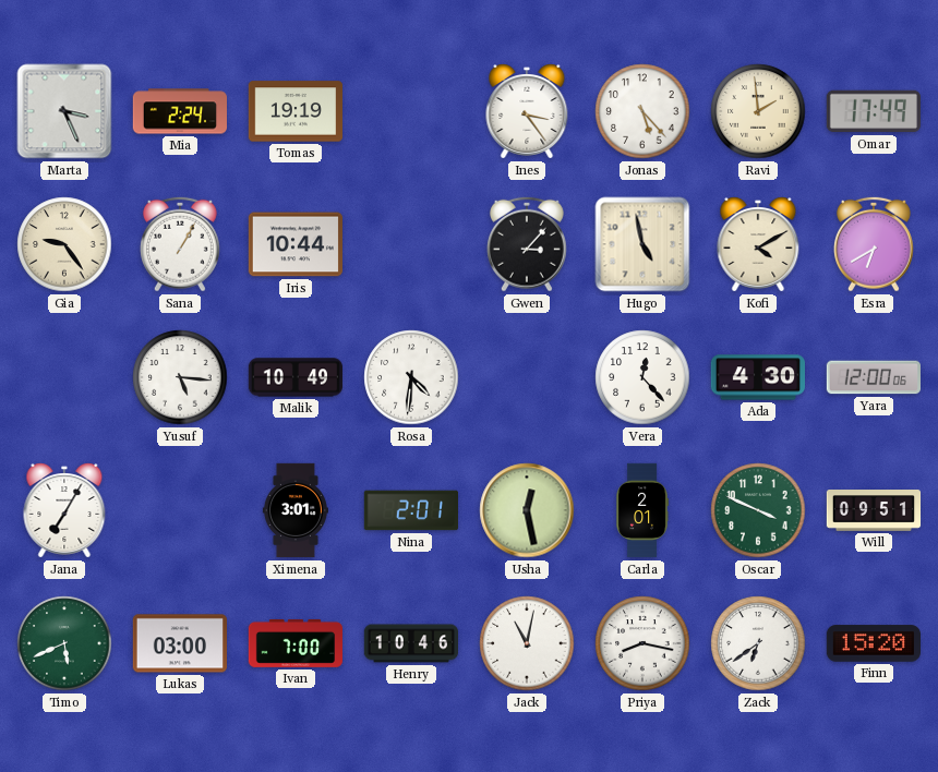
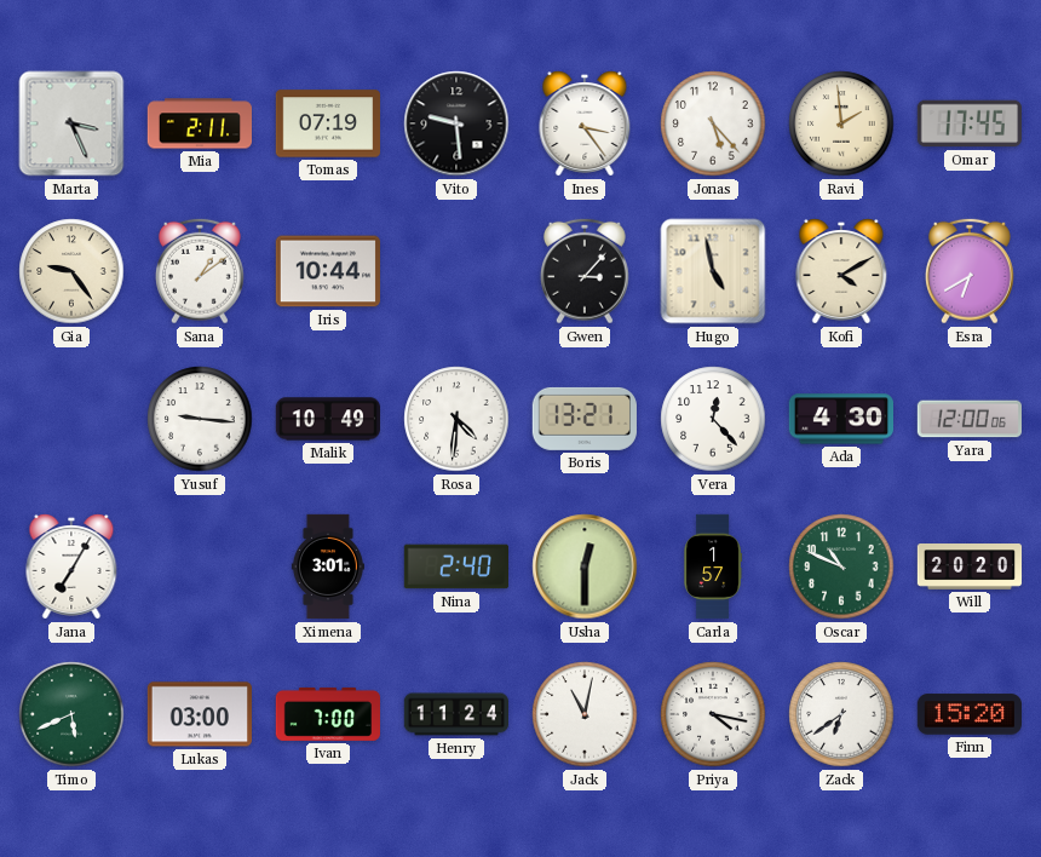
Mia: 2:24 -> 2:11 (199, 123)
Tomas: 19:19 -> 07:19 (327, 123)
Vito: none -> 9:29 (456, 123)
Omar: 17:49 -> 17:45 (968, 123)
Sana: 1:05 -> 1:09 (200, 271)
Yusuf: 5:16 -> 9:16 (200, 419)
Boris: none -> 13:21 (585, 419)
Nina: 2:01 -> 2:40 (455, 566)
Usha: 12:28 -> 12:30 (585, 566)
Carla: 2:01 -> 1:57 (713, 566)
Oscar: 3:49 -> 10:49 (841, 566)
Will: 09:51 -> 20:20 (970, 566)
Henry: 10:46 -> 11:24 (455, 714)
Priya: 8:17 -> 4:17 (713, 714)
